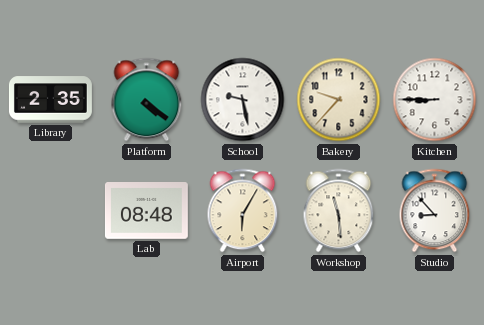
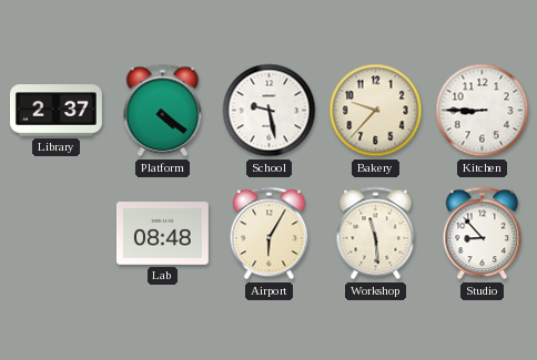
Library: 2:35 -> 2:37 (55, 111)
